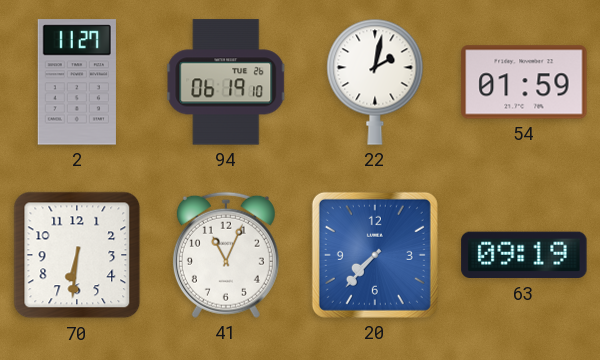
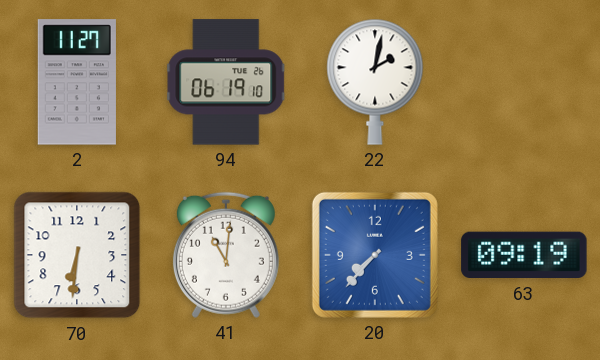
54: 01:59 -> none (524, 82)
41: 11:04 -> 11:01 (226, 255)
